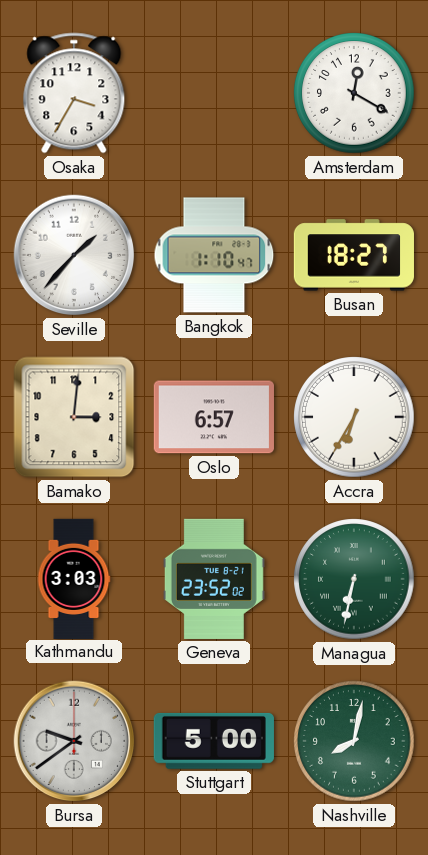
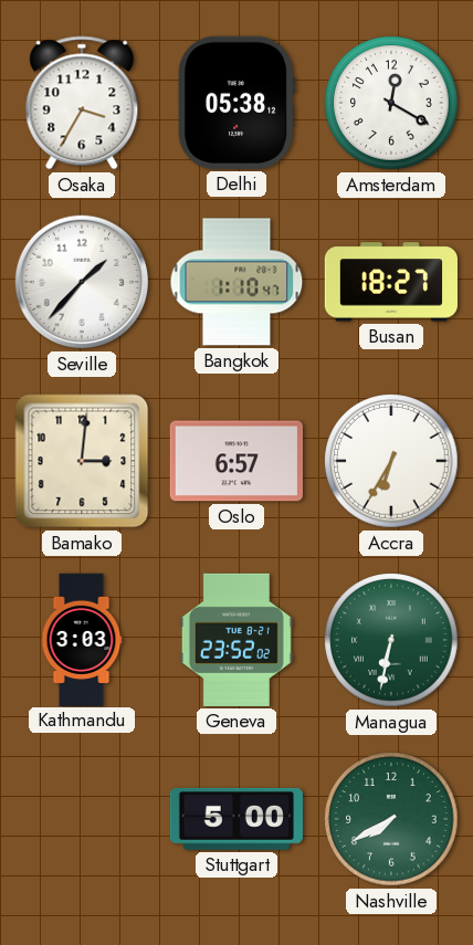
Delhi: none -> 05:38 (236, 103)
Bursa: 9:39 -> none (74, 741)
Nashville: 8:02 -> 7:40 (391, 819)
